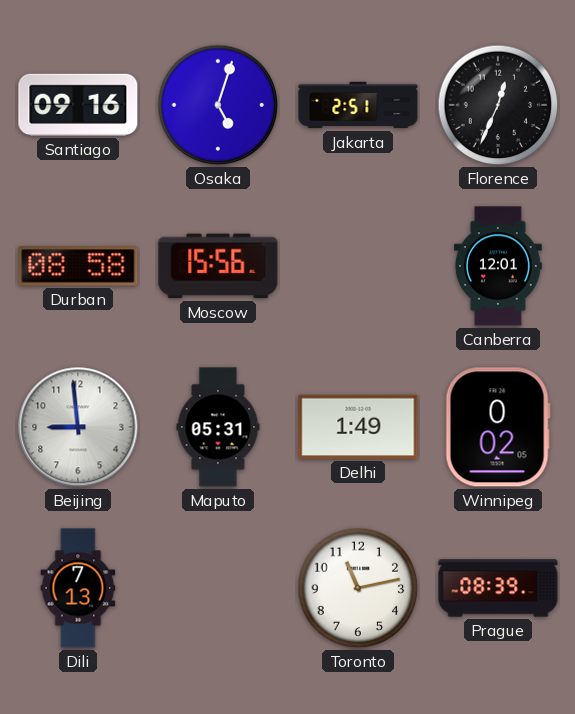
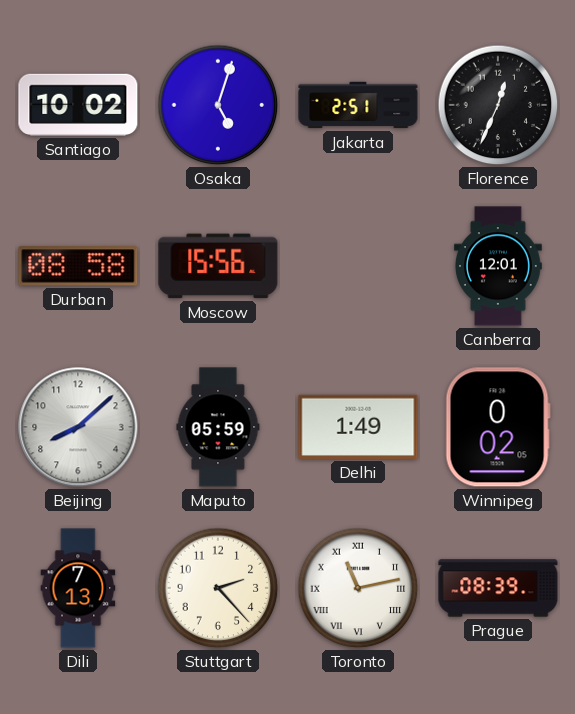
Santiago: 09:16 -> 10:02 (78, 105)
Beijing: 8:59 -> 8:08 (78, 427)
Maputo: 05:31 -> 05:59 (218, 427)
Stuttgart: none -> 2:23 (218, 588)
Toronto numerals: Arabic -> Roman (358, 588)
